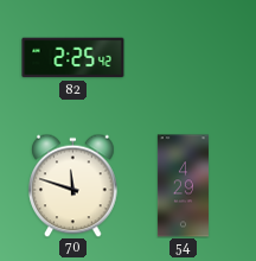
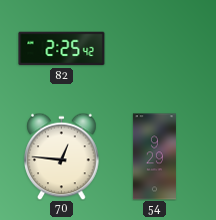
70: 11:48 -> 12:46 (62, 156)
54: 4:29 -> 9:29 (154, 157)
